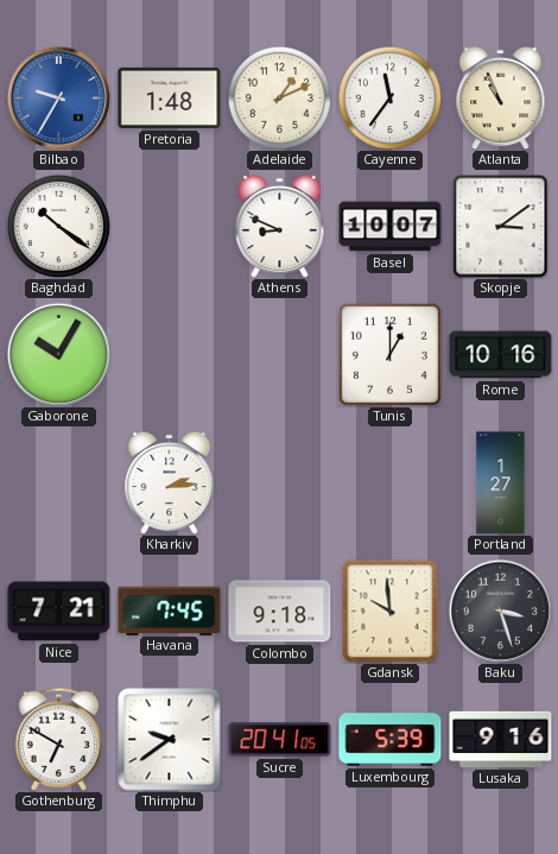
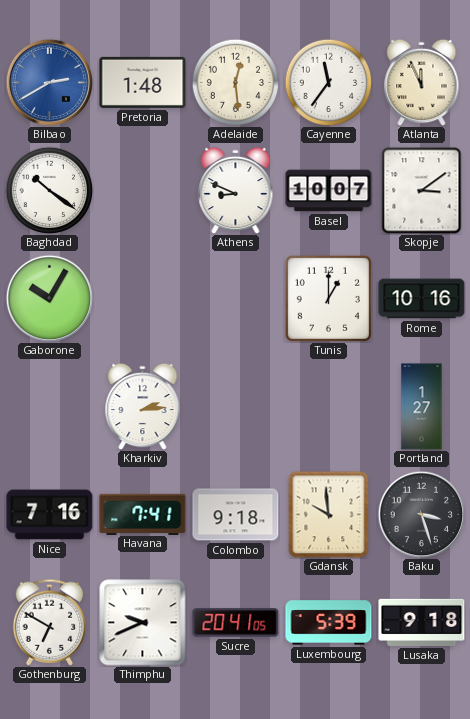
Bilbao: 9:35 -> 2:40 (49, 82)
Adelaide: 1:11 -> 12:29 (235, 82)
Atlanta: 10:56 -> 11:56 (422, 82)
Nice: 7:21 -> 7:16 (50, 515)
Havana: 7:45 -> 7:41 (143, 514)
Thimphu: 9:39 -> 9:41 (143, 623)
Lusaka: 9:16 -> 9:18 (422, 622)
